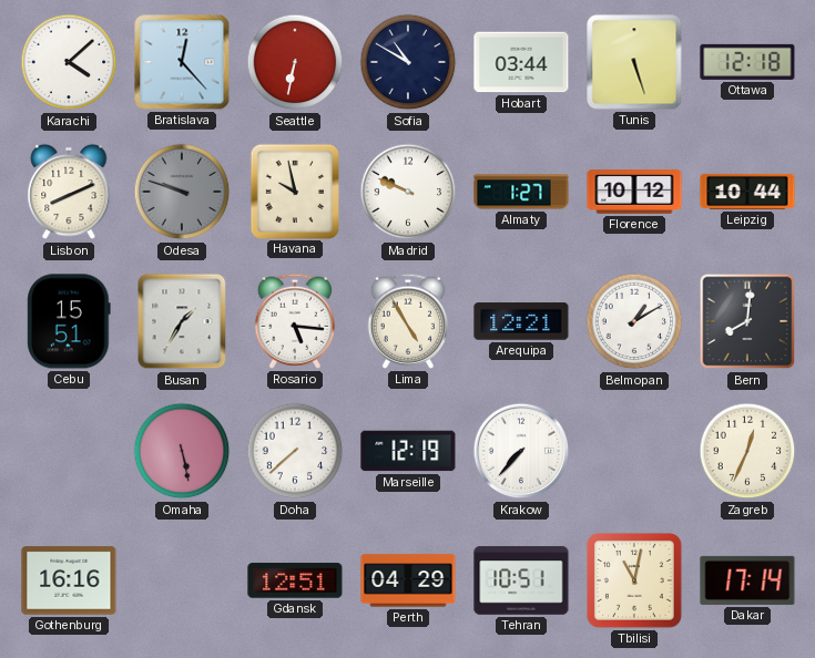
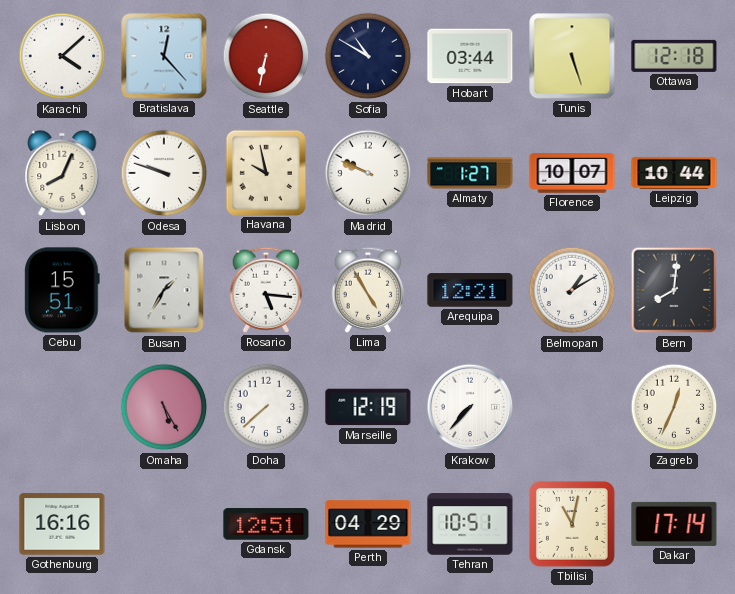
Lisbon: 8:11 -> 8:04 (62, 173)
Odesa dial: grey -> white (164, 173)
Florence: 10:12 -> 10:07 (572, 173)
Omaha: 5:28 -> 5:25 (164, 407)
